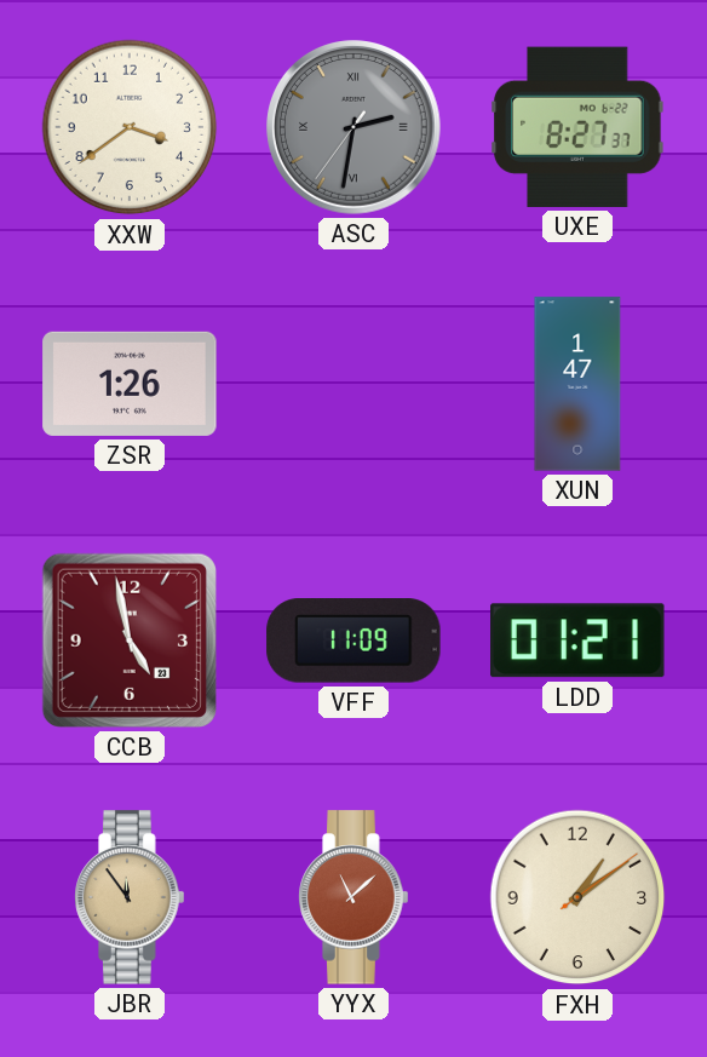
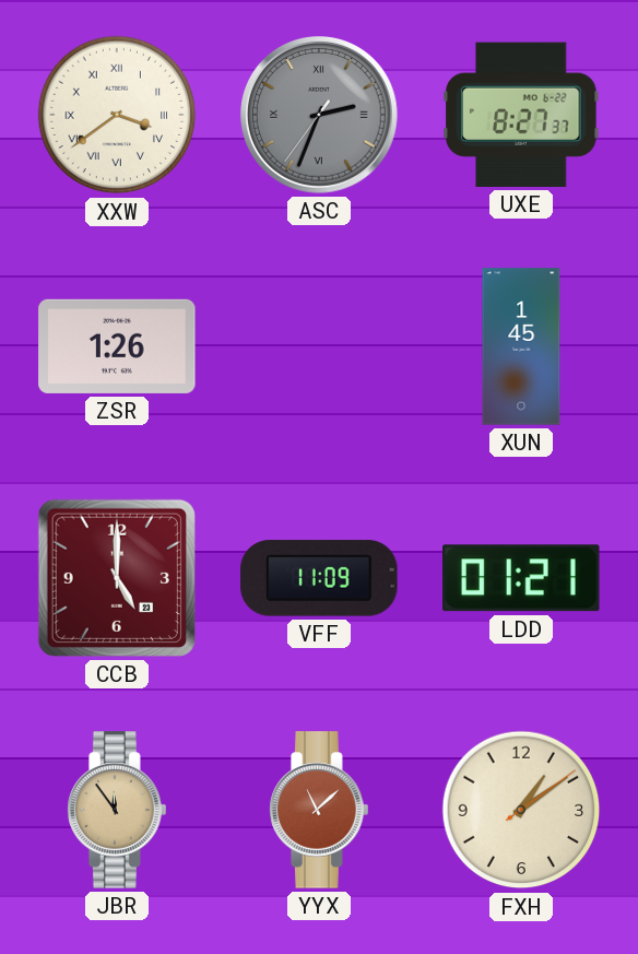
XXW numerals: Arabic -> Roman (117, 115)
ASC: 2:31 -> 2:33 (320, 116)
XUN: 1:47 -> 1:45 (521, 346)
CCB: 4:58 -> 5:00 (117, 578)
